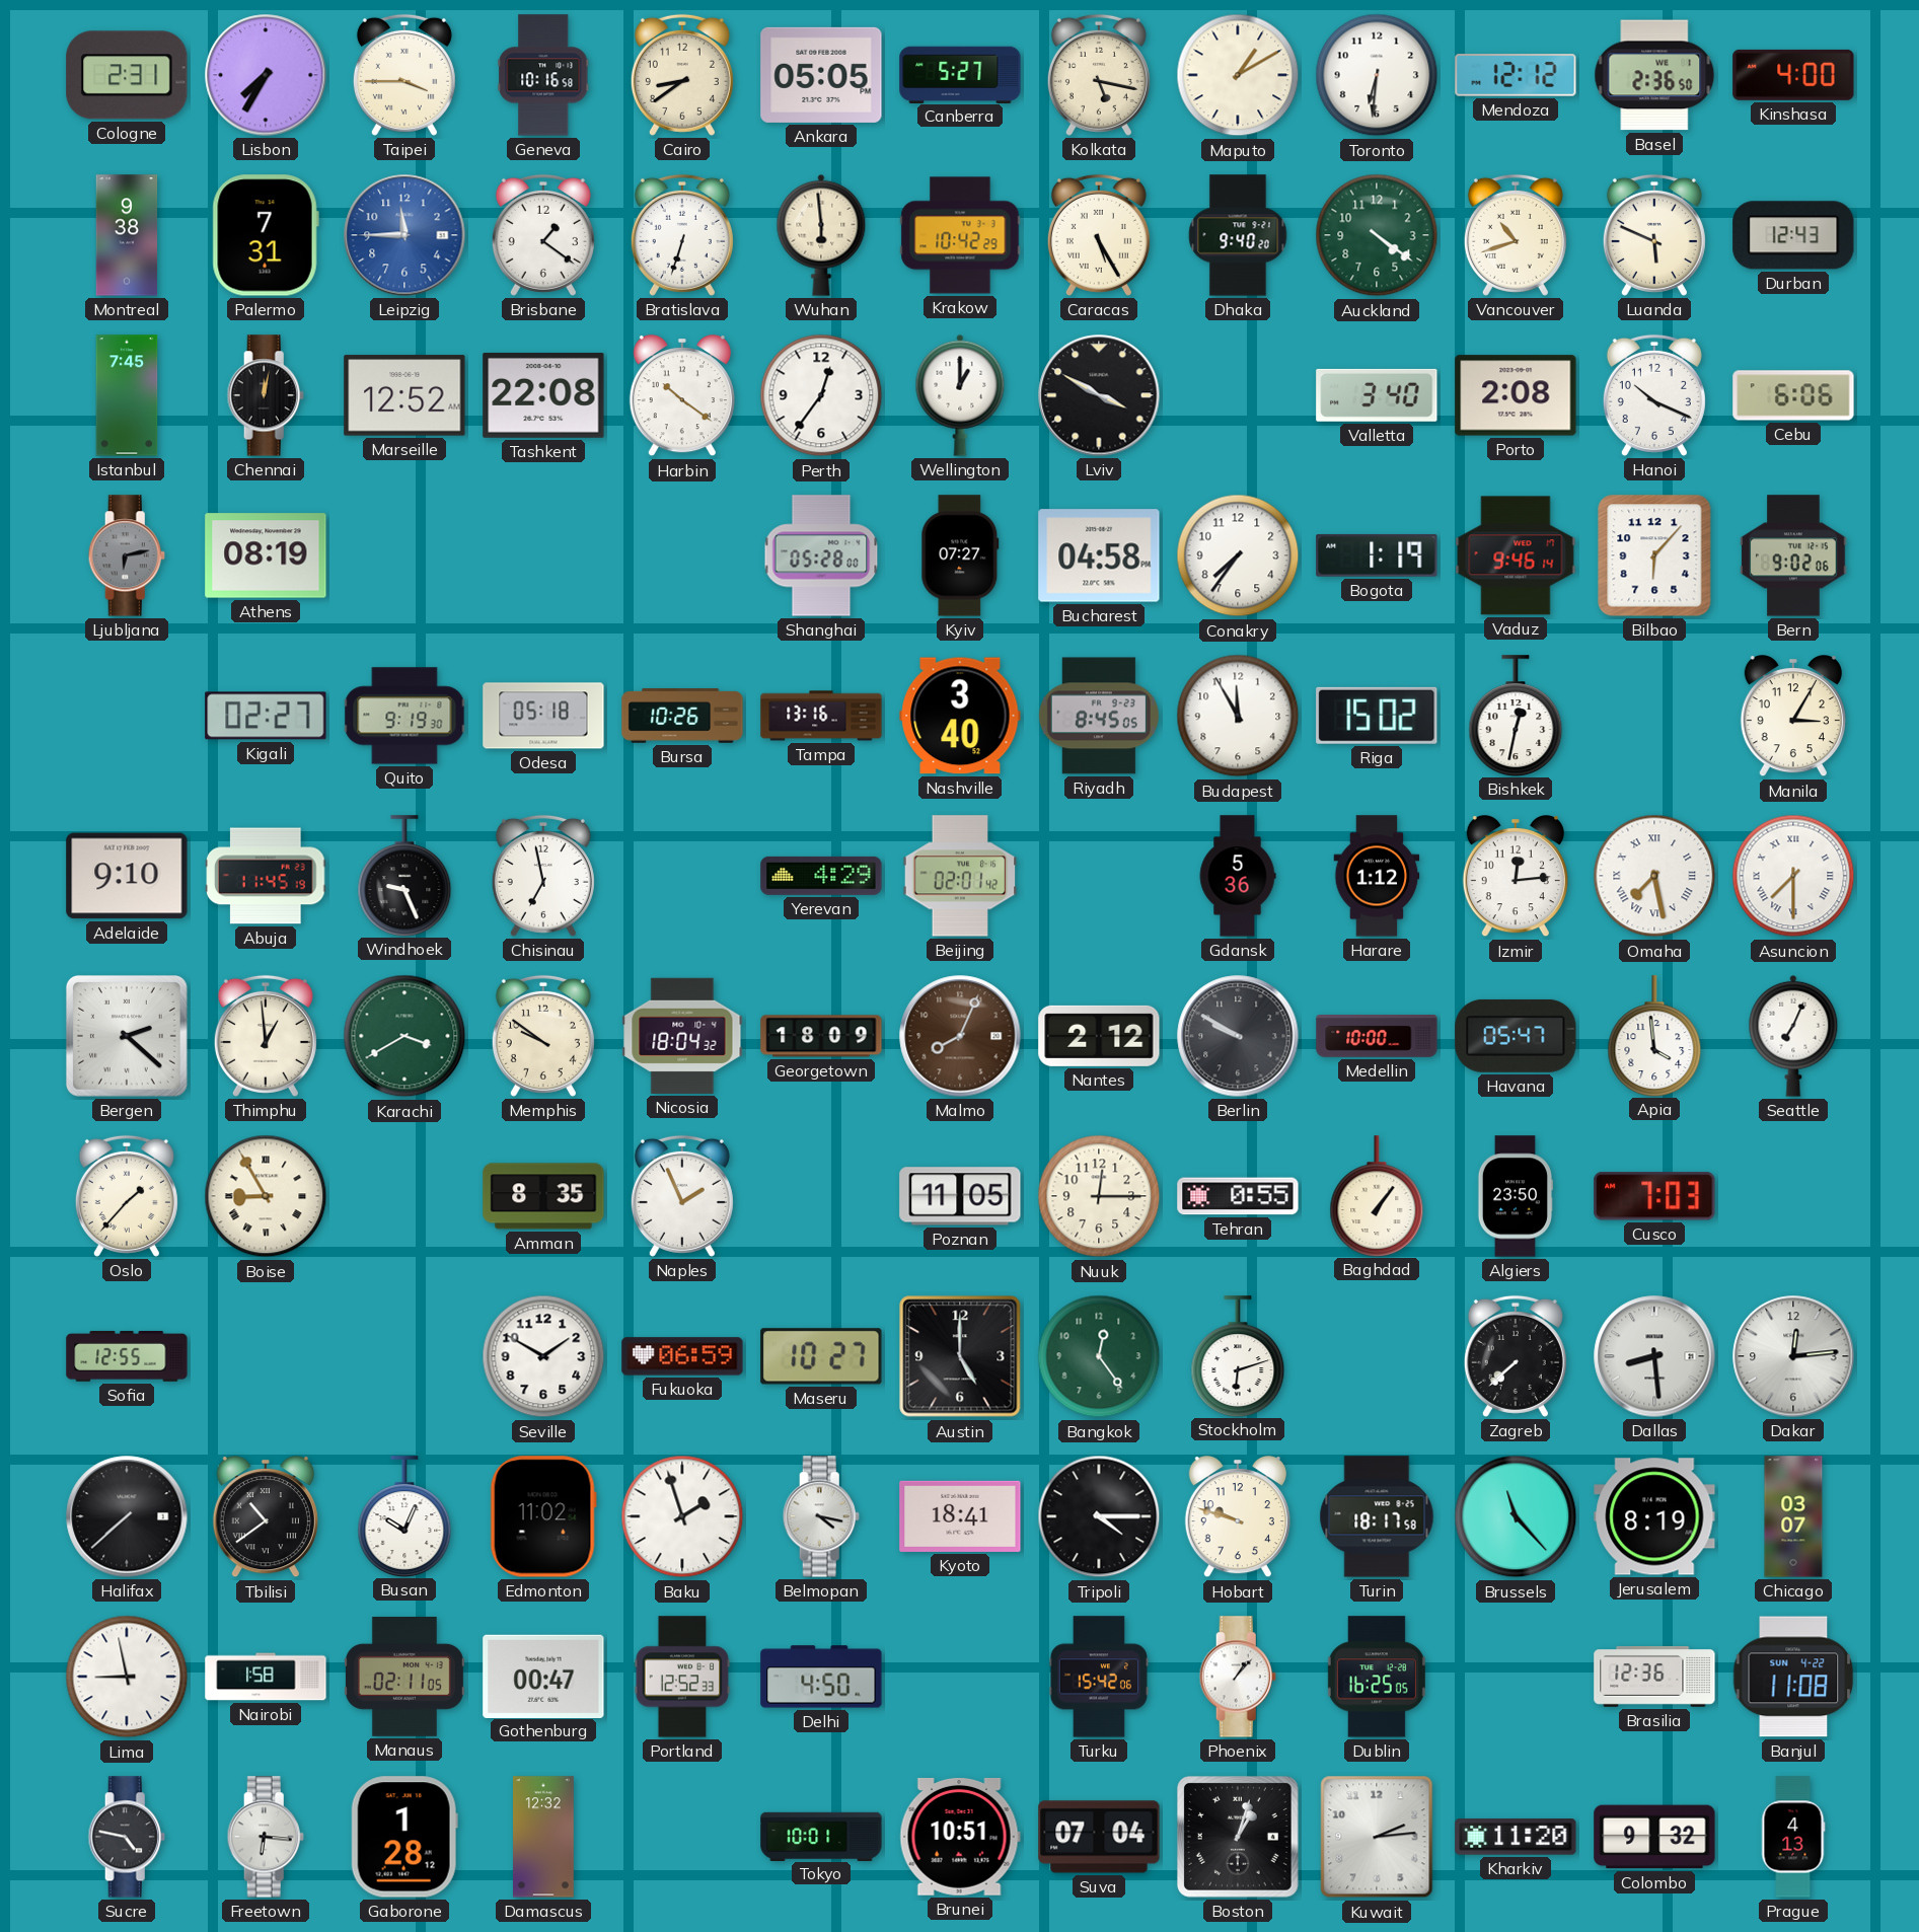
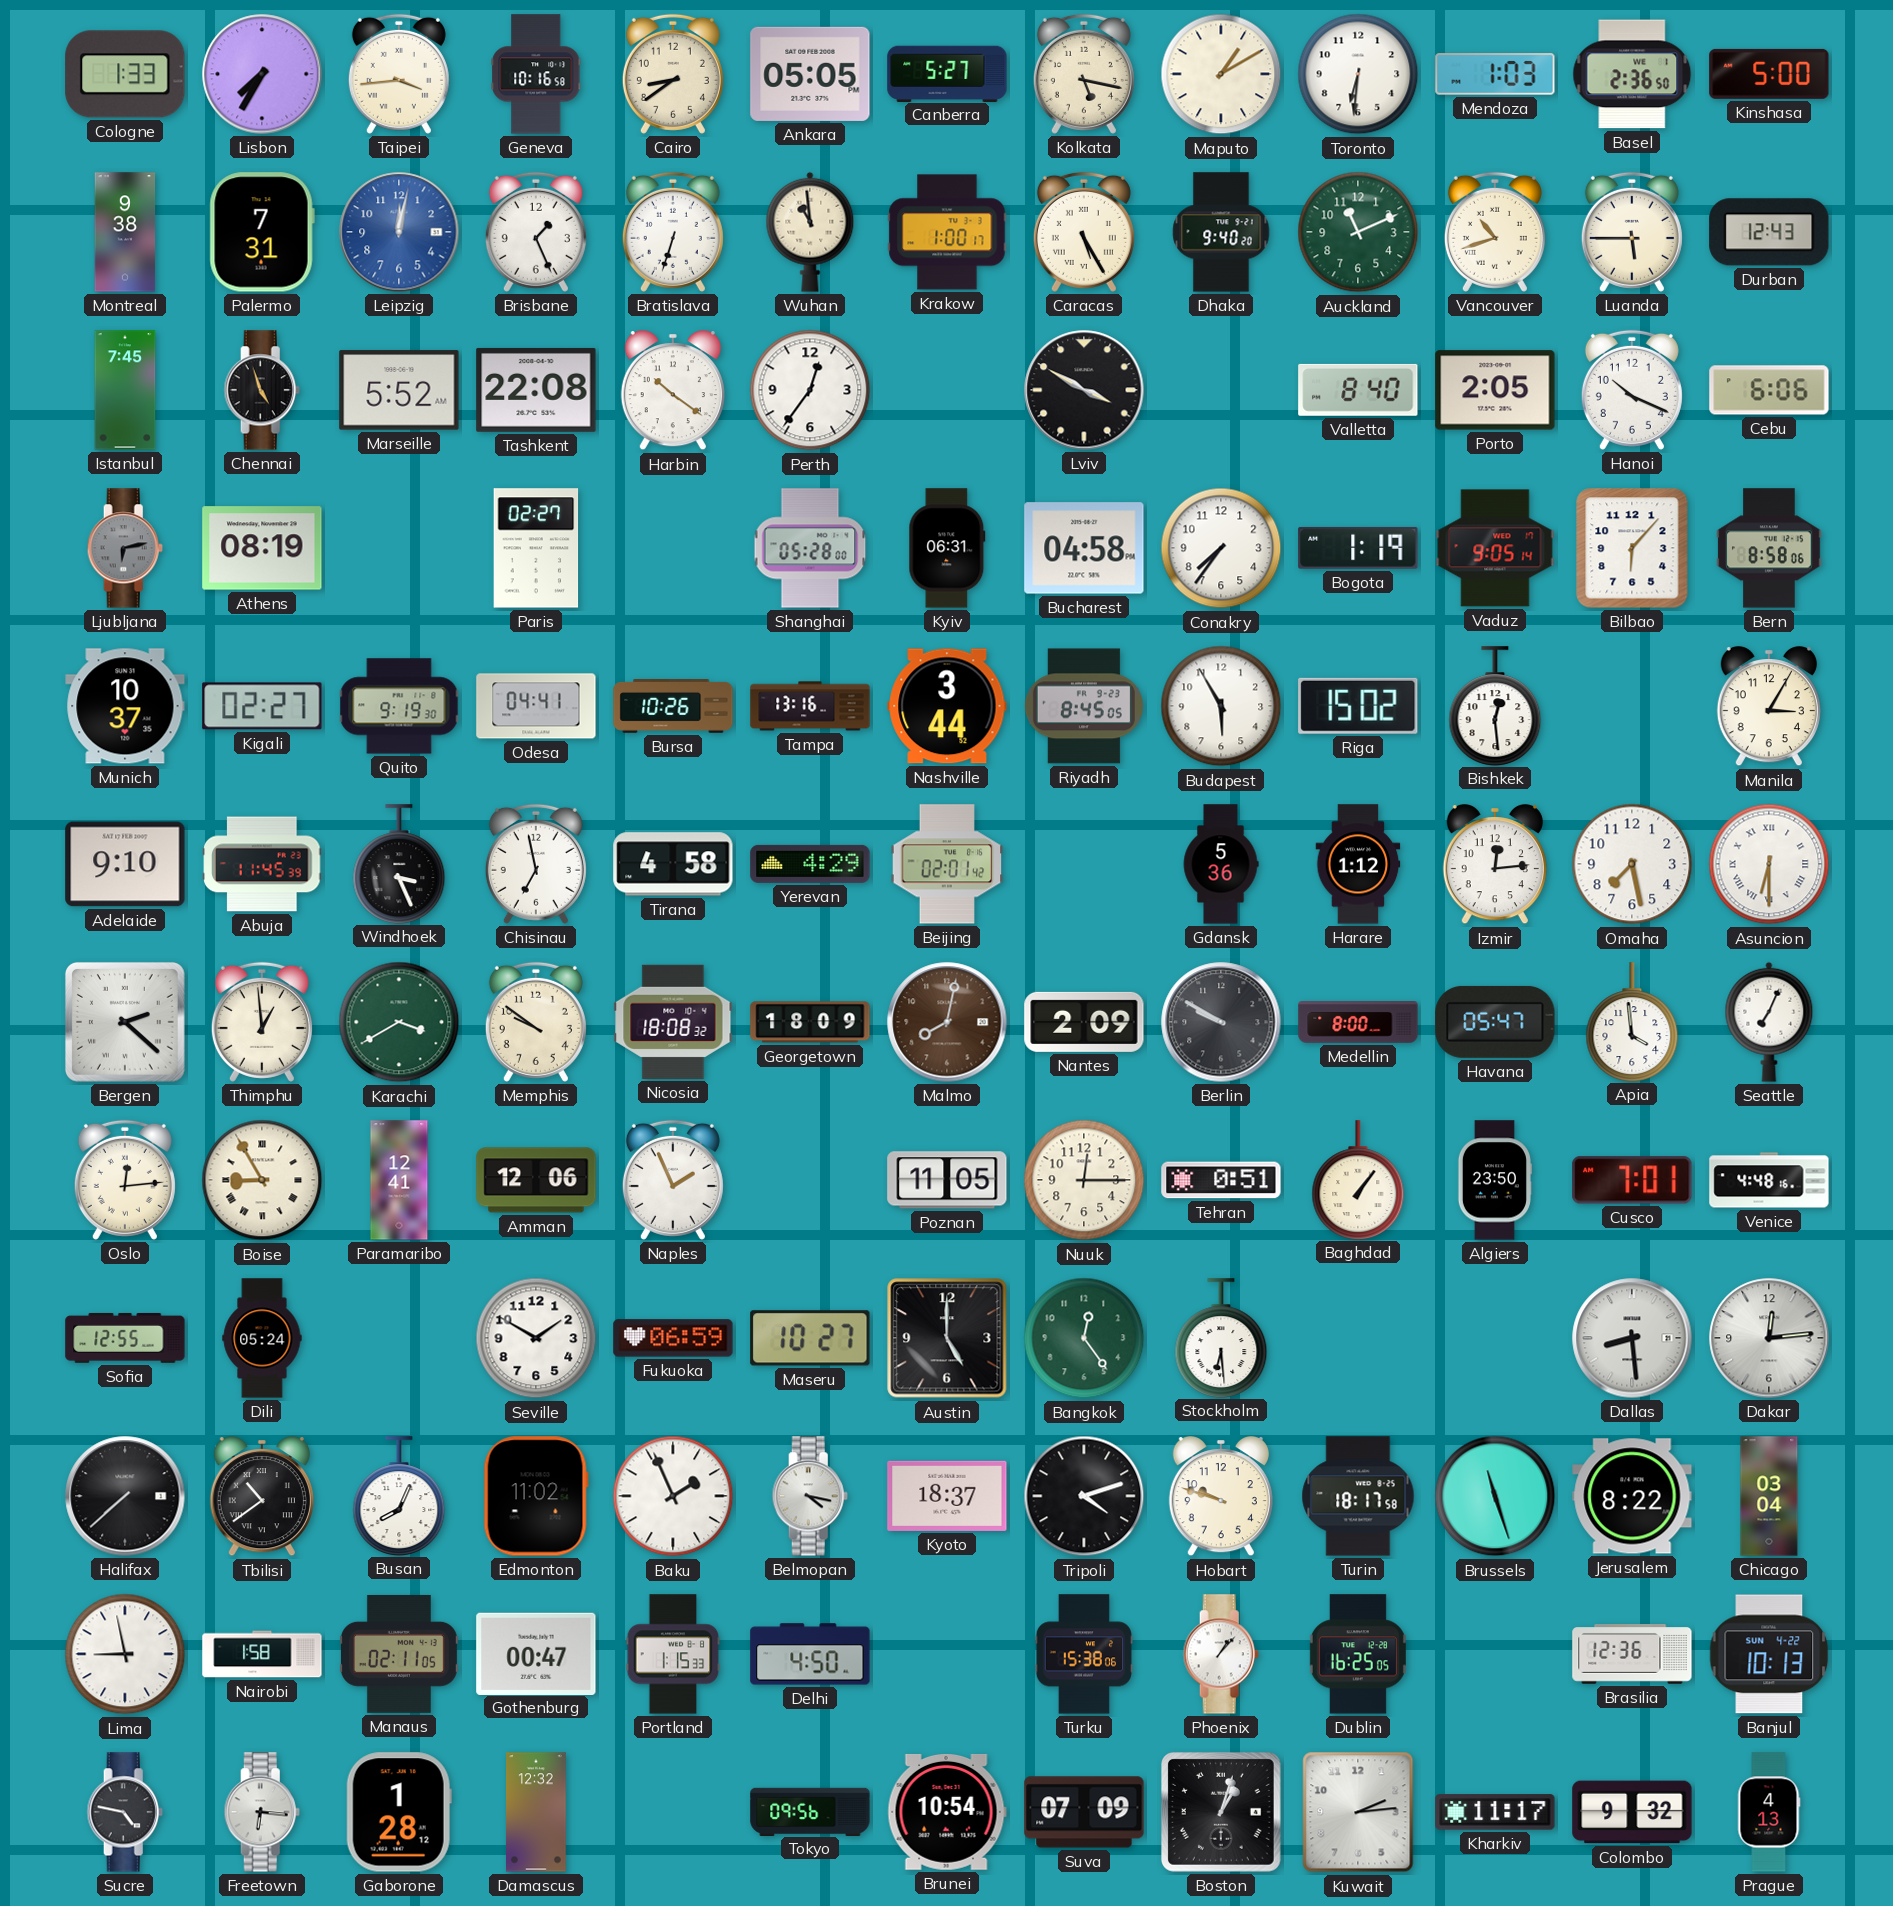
Cologne: 2:31 -> 1:33 (125, 74)
Taipei: 3:45 -> 3:44 (399, 74)
Mendoza: 12:12 -> 1:03 (1495, 74)
Kinshasa: 4:00 -> 5:00 (1769, 74)
Leipzig: 11:45 -> 12:02 (399, 232)
Brisbane: 1:21 -> 1:26 (536, 232)
Wuhan: 5:59 -> 10:59 (810, 232)
Krakow: 10:42 -> 1:00 (947, 232)
Auckland: 4:21 -> 11:11 (1358, 232)
Luanda: 5:49 -> 5:45 (1632, 232)
Chennai: 12:02 -> 4:57 (262, 390)
Marseille: 12:52 -> 5:52 (399, 390)
Wellington: 1:00 -> none (960, 395)
Valletta: 3:40 -> 8:40 (1358, 390)
Porto: 2:08 -> 2:05 (1495, 390)
Paris: none -> 02:27 (536, 548)
Kyiv: 07:27 -> 06:31 (947, 548)
Vaduz: 9:46 -> 9:05 (1495, 548)
Bern: 9:02 -> 8:58 (1769, 548)
Munich: none -> 10:37 (125, 706)
Odesa: 05:18 -> 04:41 (536, 706)
Nashville: 3:40 -> 3:44 (947, 706)
Budapest: 11:55 -> 5:55 (1221, 706)
Bishkek: 12:32 -> 12:29 (1495, 706)
Abuja: 11:45:19 -> 11:45:39 (262, 864)
Windhoek: 9:26 -> 3:26 (399, 864)
Tirana: none -> 4:58 (673, 864)
Omaha numerals: Roman -> Arabic (1632, 864)
Asuncion: 7:30 -> 6:30 (1769, 864)
Nicosia: 18:04 -> 18:08 (673, 1022)
Malmo: 8:04 -> 8:02 (947, 1022)
Nantes: 2:12 -> 2:09 (1084, 1022)
Medellin: 10:00 -> 8:00 (1358, 1022)
Oslo: 1:37 -> 12:14 (125, 1180)
Paramaribo: none -> 12:41 (399, 1180)
Amman: 8:35 -> 12:06 (536, 1180)
Tehran: 0:55 -> 0:51 (1221, 1180)
Cusco: 7:03 -> 7:01 (1632, 1180)
Venice: none -> 4:48 (1769, 1180)
Dili: none -> 05:24 (262, 1338)
Stockholm: 6:12 -> 6:29 (1221, 1338)
Zagreb: 7:38 -> none (1516, 1356)
Busan: 10:04 -> 8:04 (399, 1496)
Baku: 1:57 -> 1:56 (673, 1496)
Kyoto: 18:41 -> 18:37 (947, 1496)
Tripoli: 4:15 -> 4:12 (1084, 1496)
Brussels: 11:23 -> 11:27 (1495, 1496)
Jerusalem: 8:19 -> 8:22 (1632, 1496)
Chicago: 03:07 -> 03:04 (1769, 1496)
Portland: 12:52 -> 1:15 (673, 1654)
Turku: 15:42 -> 15:38 (1083, 1654)
Banjul: 11:08 -> 10:13 (1769, 1654)
Tokyo: 10:01 -> 09:56 (810, 1811)
Brunei: 10:51 -> 10:54 (947, 1812)
Suva: 07:04 -> 07:09 (1084, 1812)
Kharkiv: 11:20 -> 11:17 (1495, 1812)
